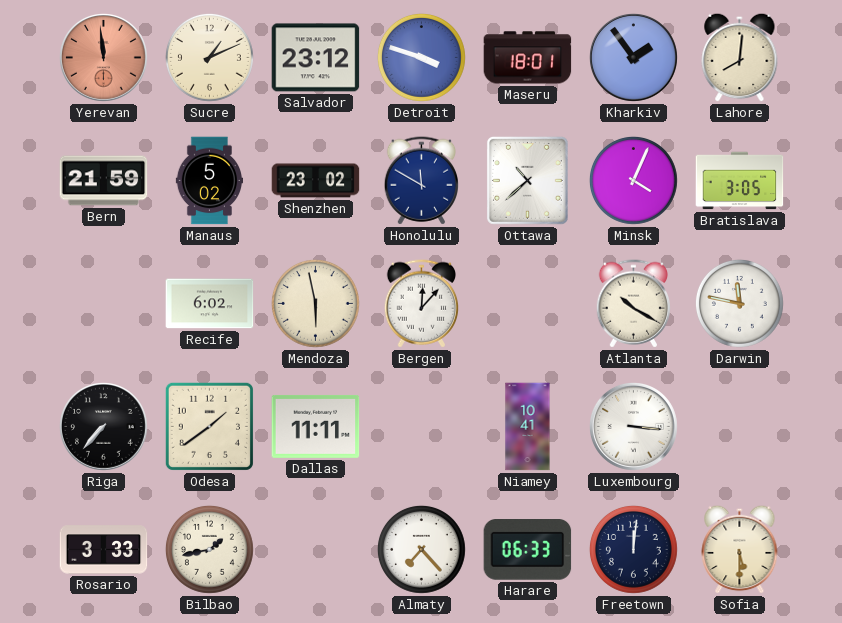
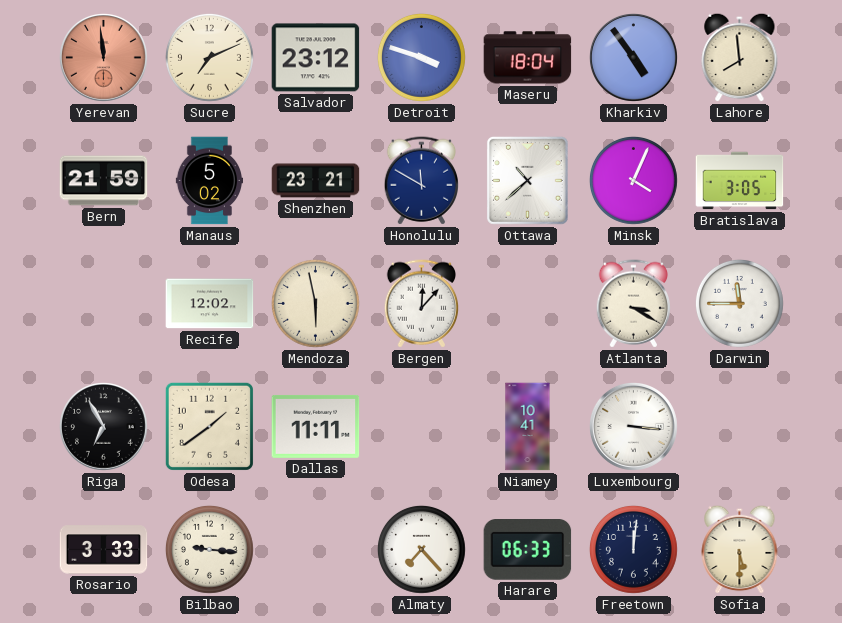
Sucre: 1:11 -> 7:11 (209, 57)
Maseru: 18:01 -> 18:04 (528, 58)
Kharkiv: 1:54 -> 4:54 (634, 58)
Lahore: 8:01 -> 7:59 (740, 57)
Shenzhen: 23:02 -> 23:21 (316, 181)
Recife: 6:02 -> 12:02 (210, 304)
Atlanta: 10:20 -> 3:20 (633, 304)
Darwin: 11:47 -> 11:45 (739, 303)
Riga: 7:37 -> 6:55 (104, 427)
Bilbao: 1:43 -> 9:16 (209, 549)
